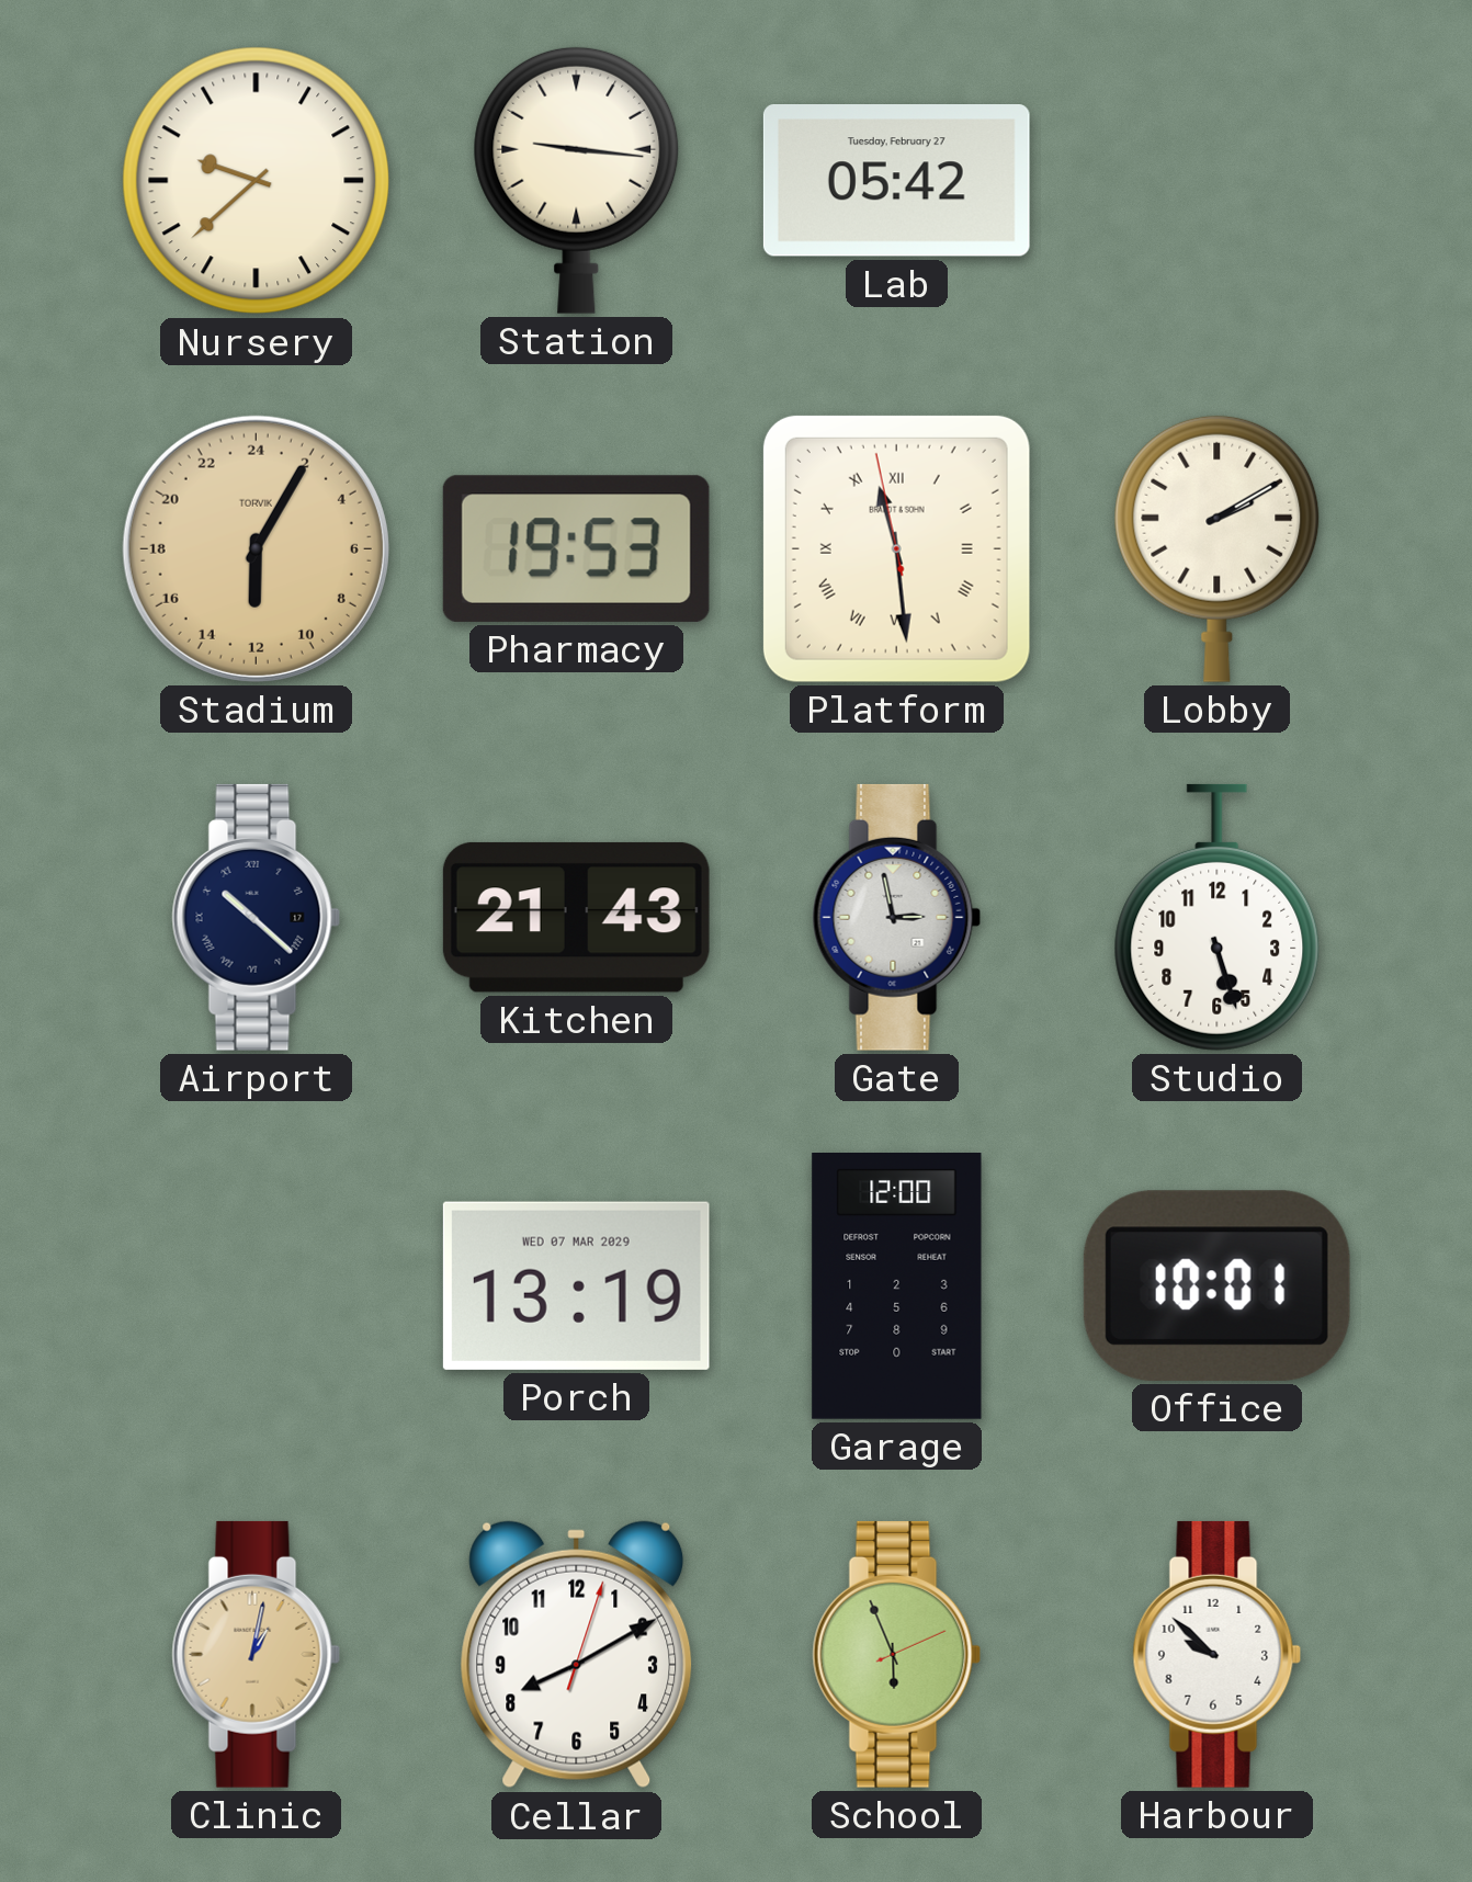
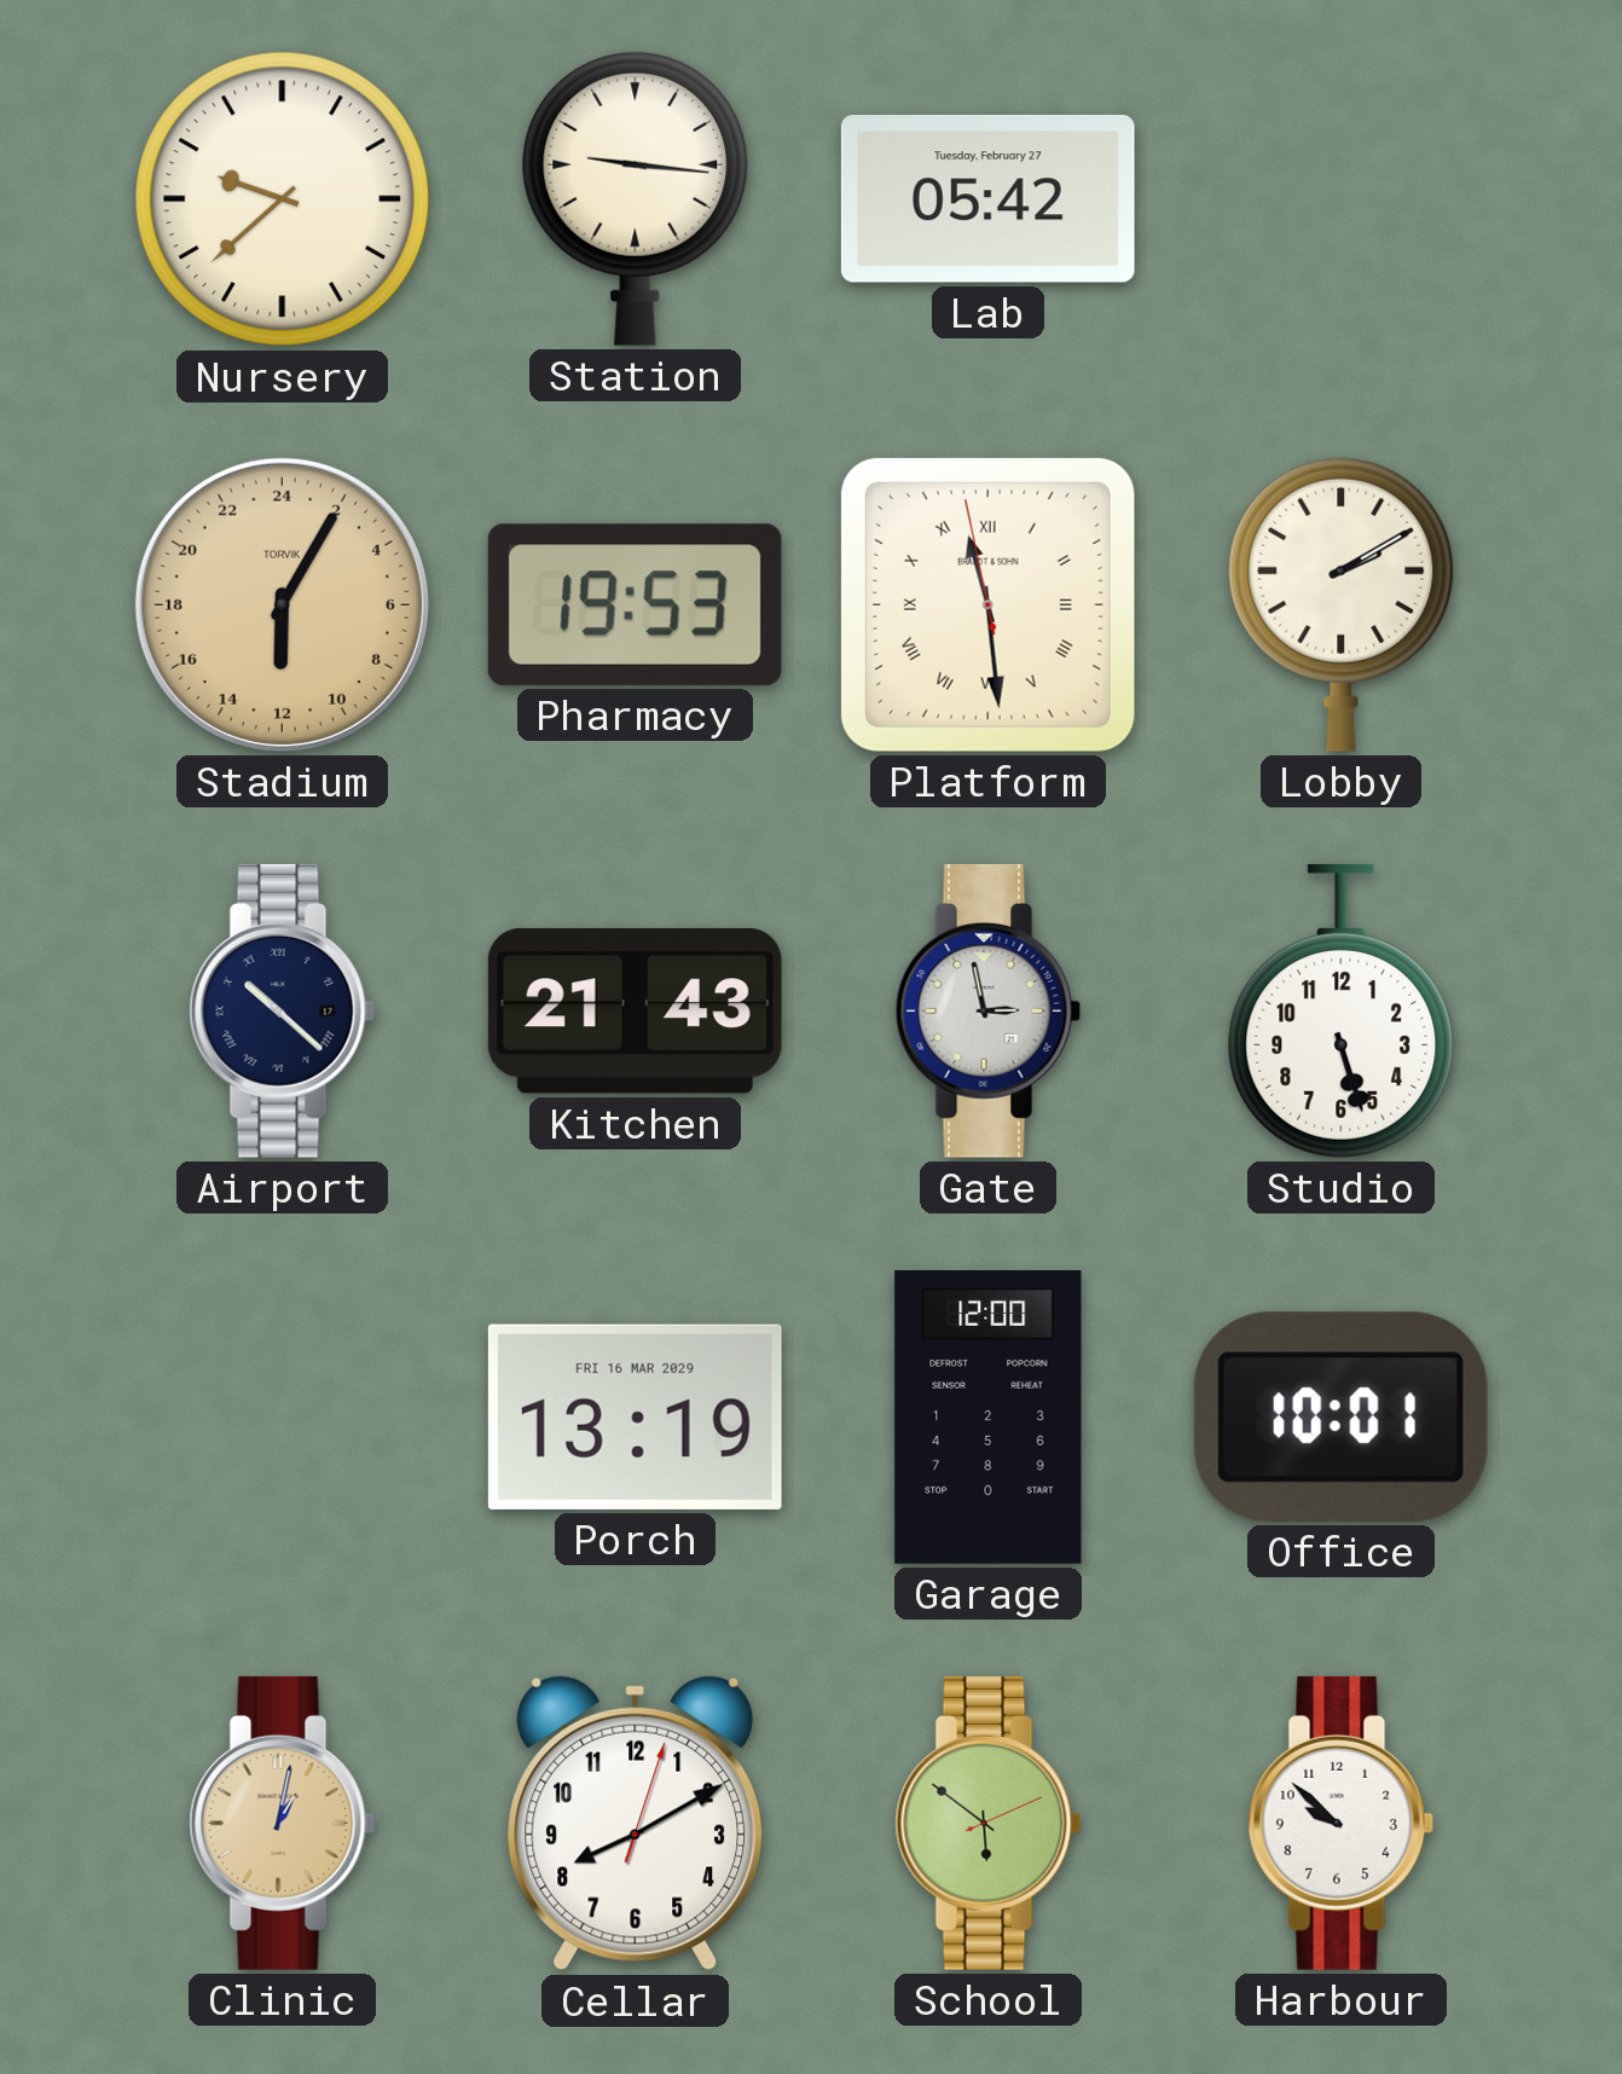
Porch date: WED 07 MAR 2029 -> FRI 16 MAR 2029 (635, 1417)
School: 5:56 -> 5:51 (989, 1823)
